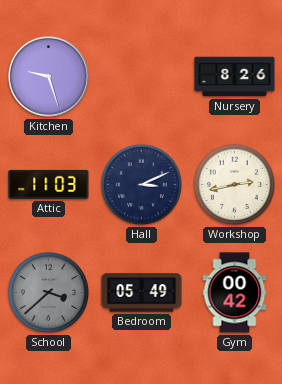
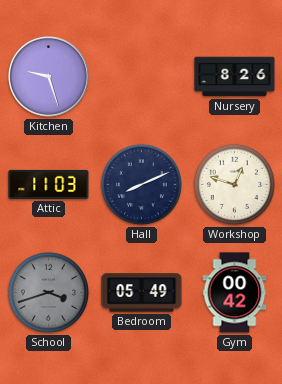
Hall: 3:11 -> 8:11 (141, 184)
Workshop: 2:43 -> 12:48 (234, 184)
School: 3:38 -> 3:42 (48, 292)
